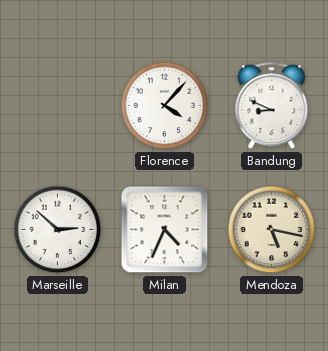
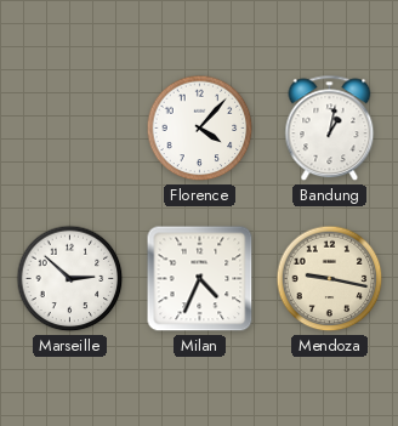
Bandung: 8:49 -> 1:02 (330, 129)
Mendoza: 5:17 -> 9:17 (330, 279)
